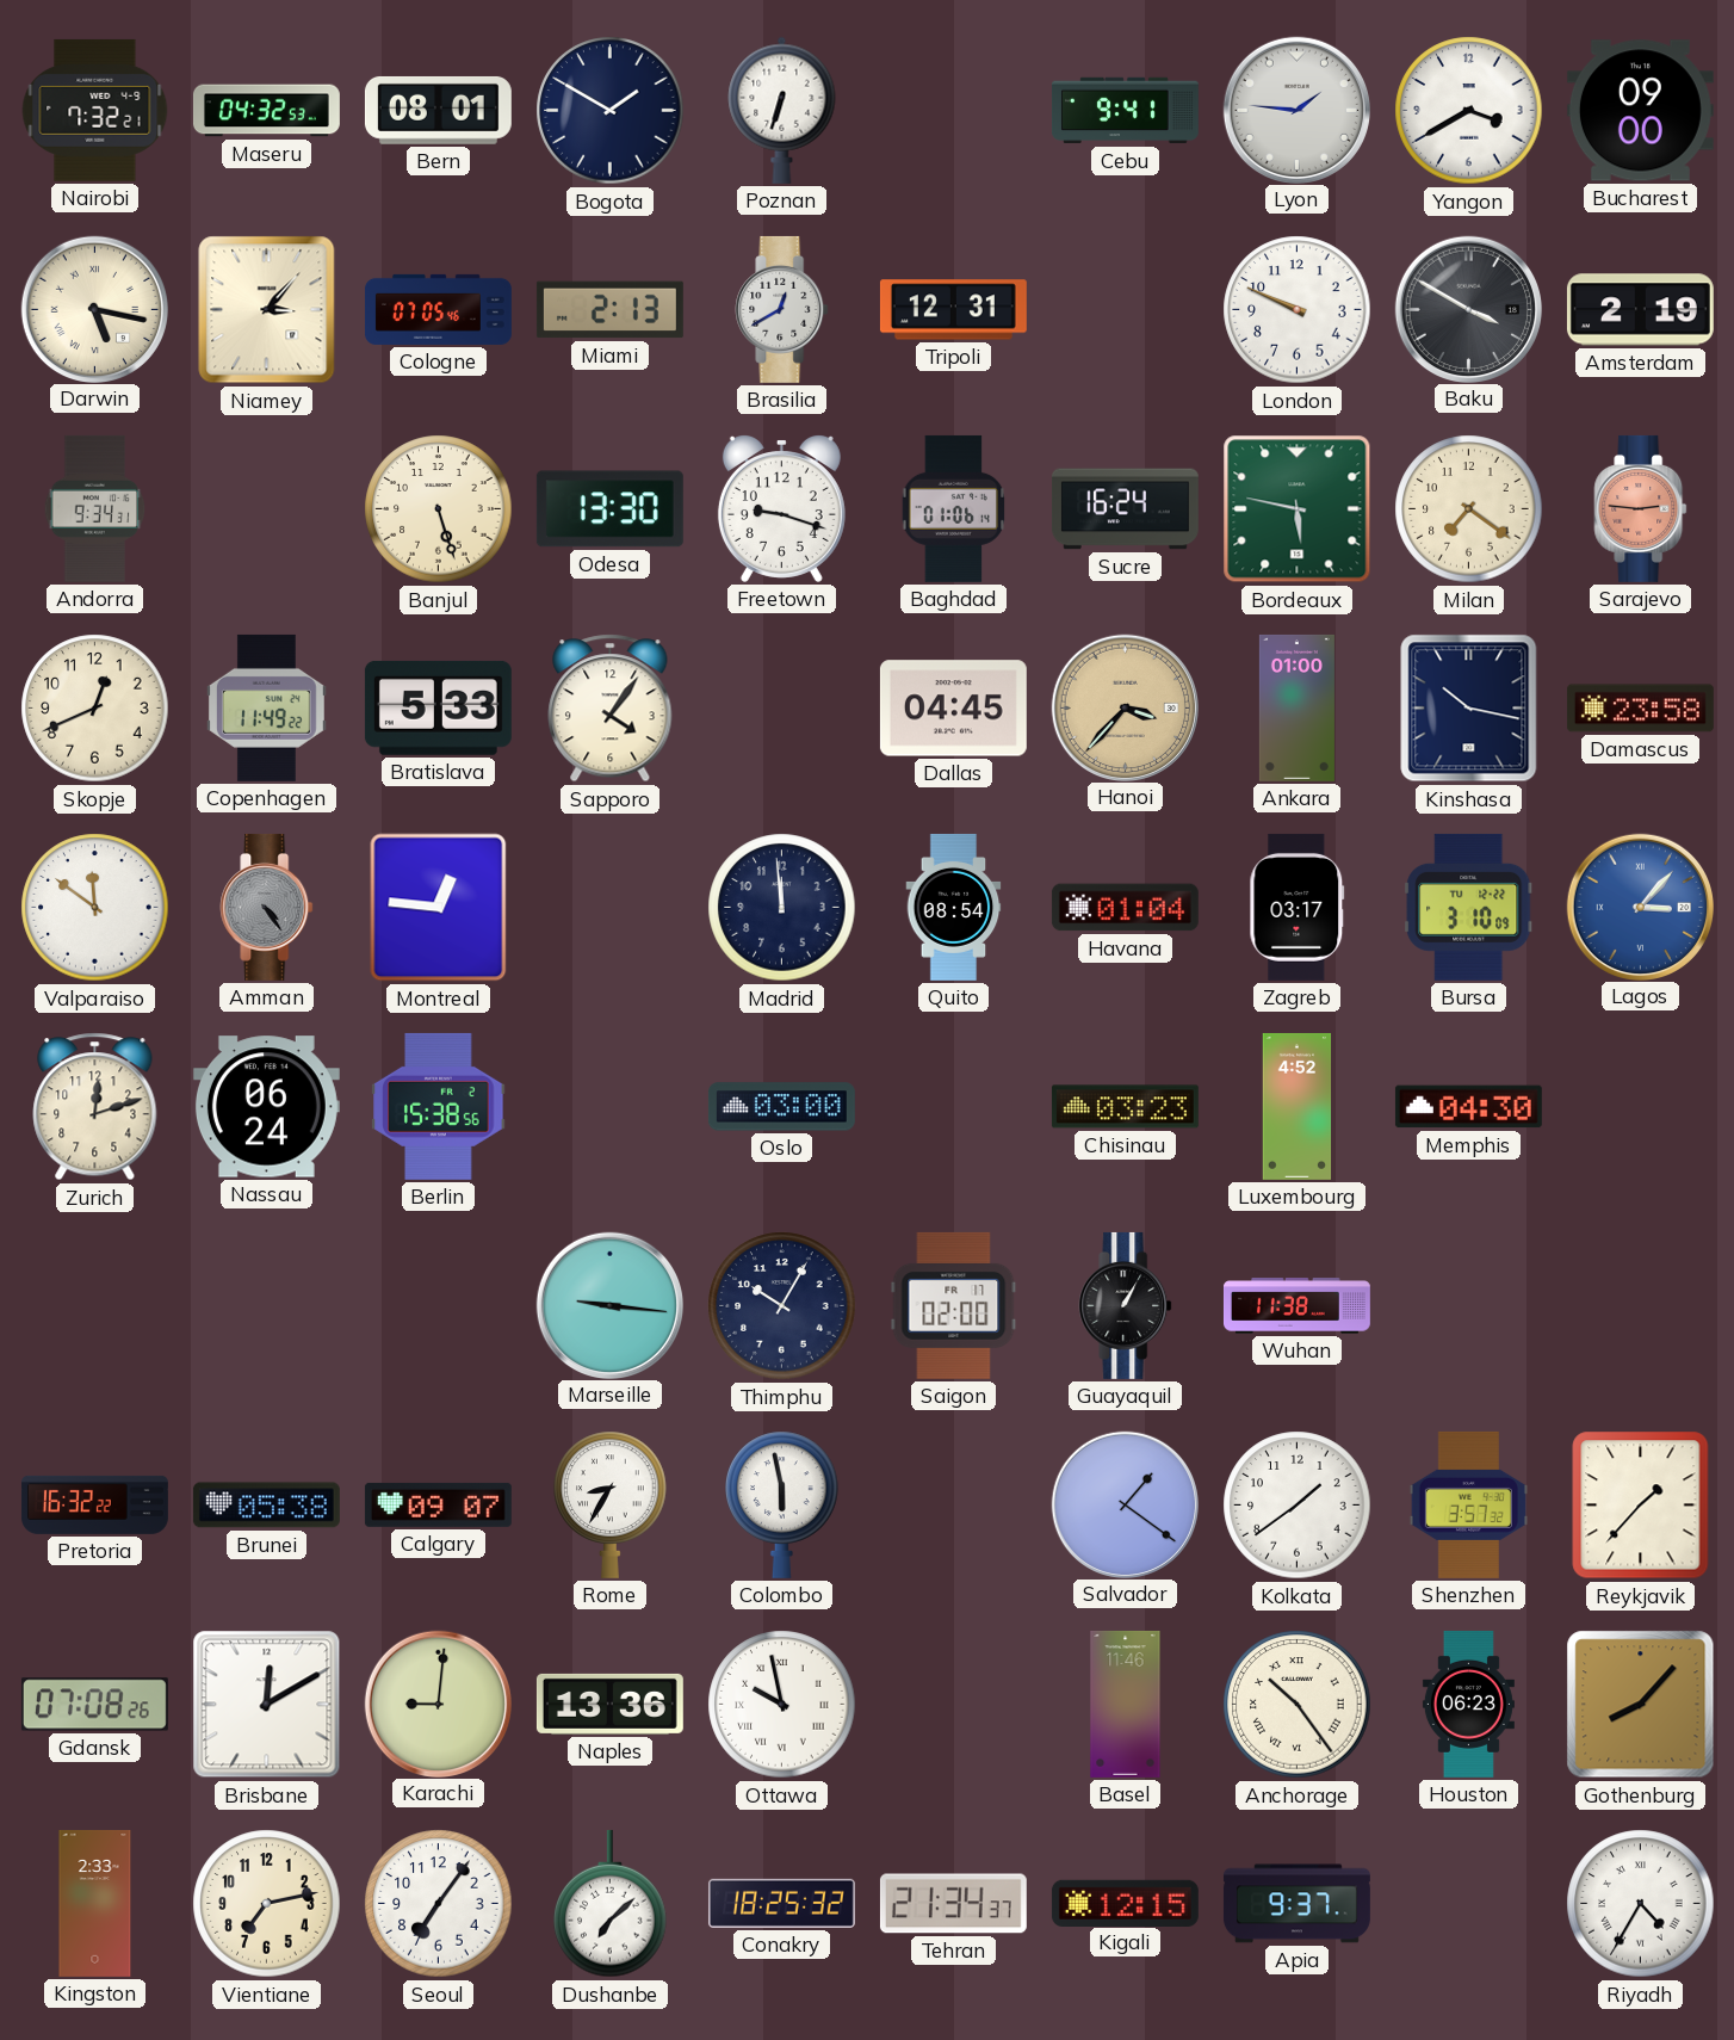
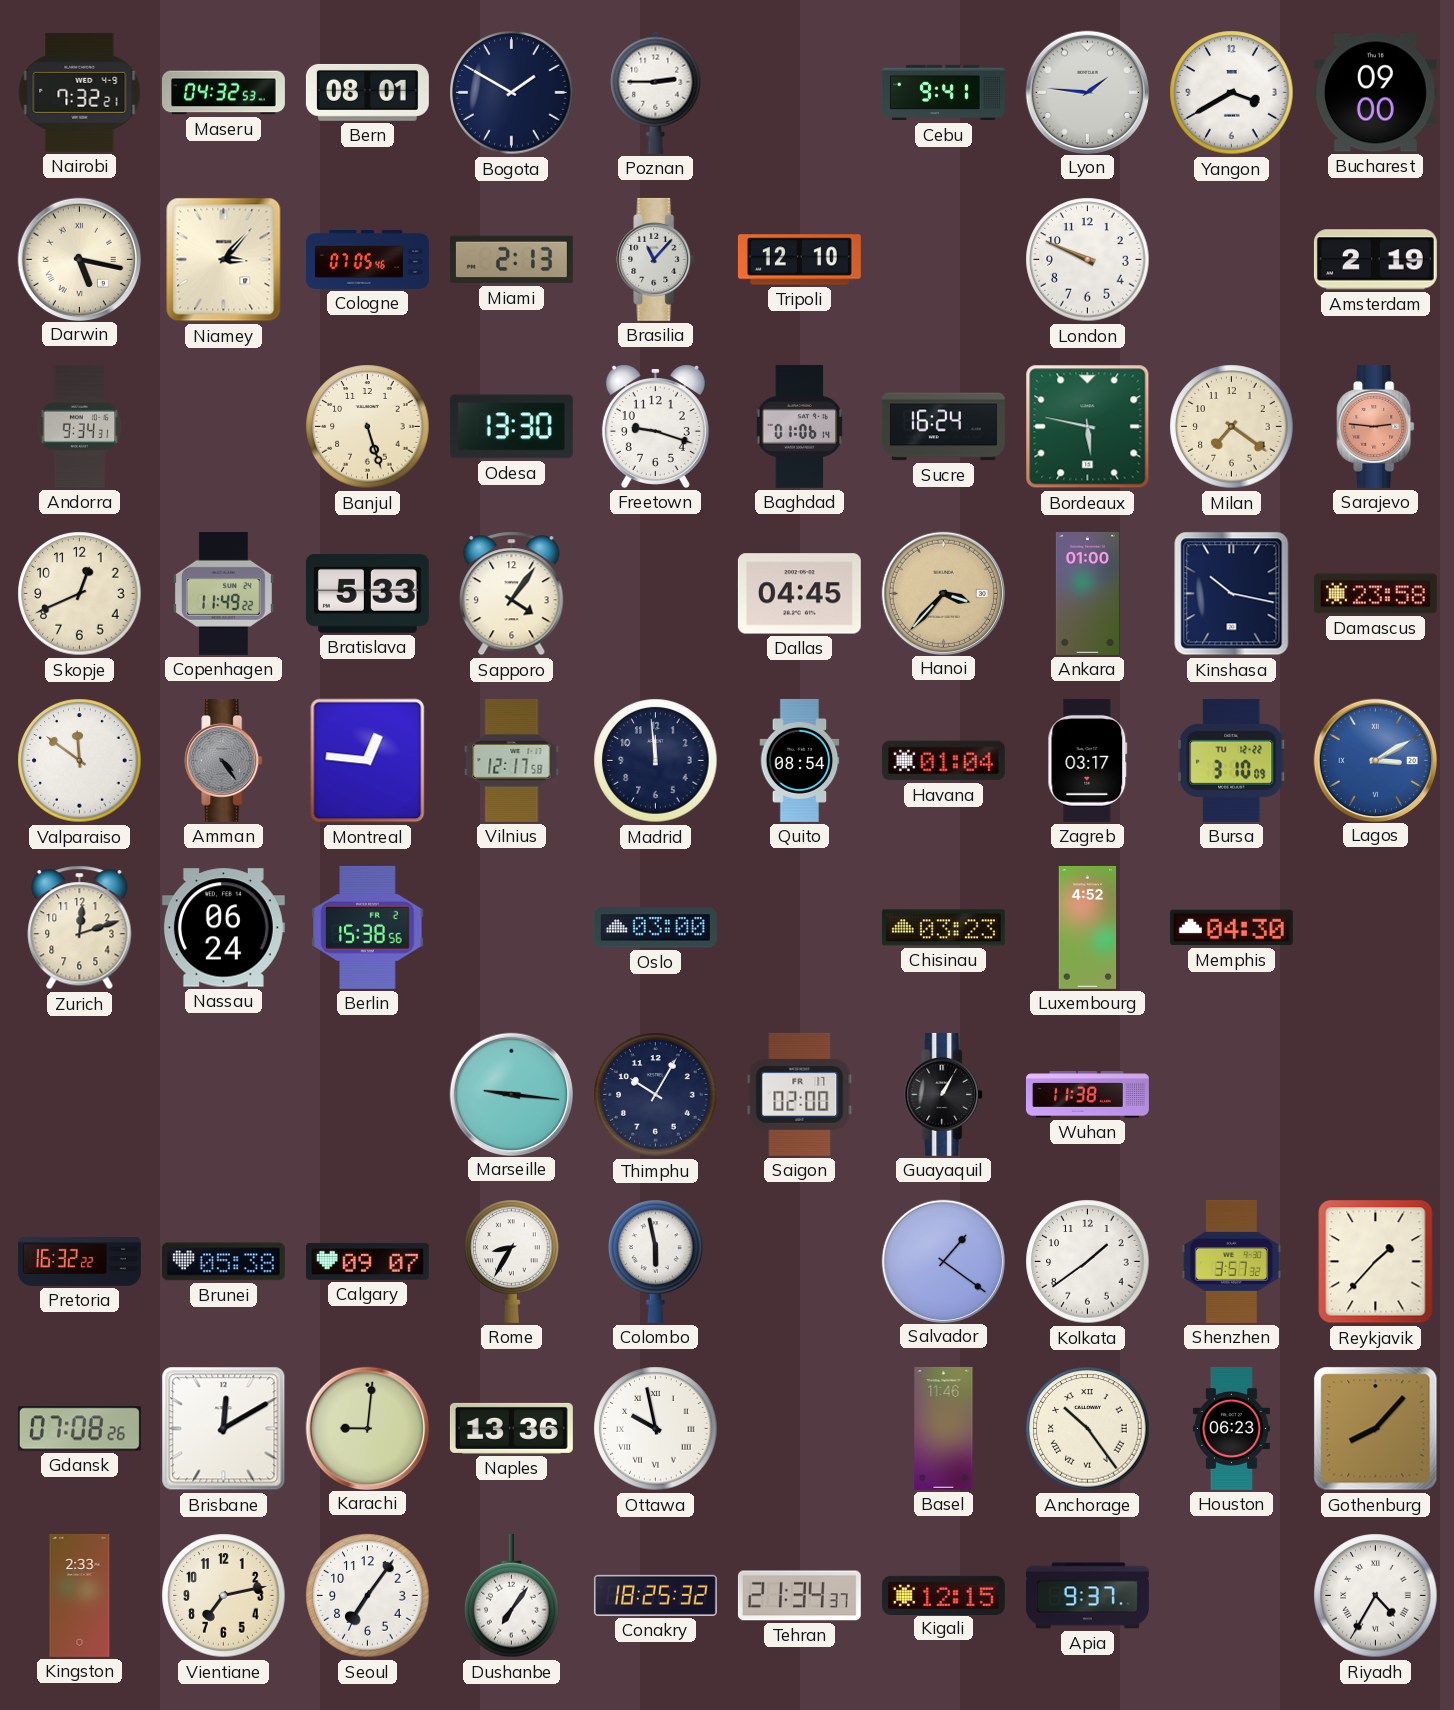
Poznan: 6:33 -> 2:45 (656, 92)
Brasilia: 12:40 -> 11:07 (656, 259)
Tripoli: 12:31 -> 12:10 (799, 260)
Baku: 3:50 -> none (1468, 309)
Vilnius: none -> 12:17 (512, 760)
Lagos: 3:07 -> 3:10 (1375, 760)
Dushanbe: 7:08 -> 7:06 (512, 1596)
